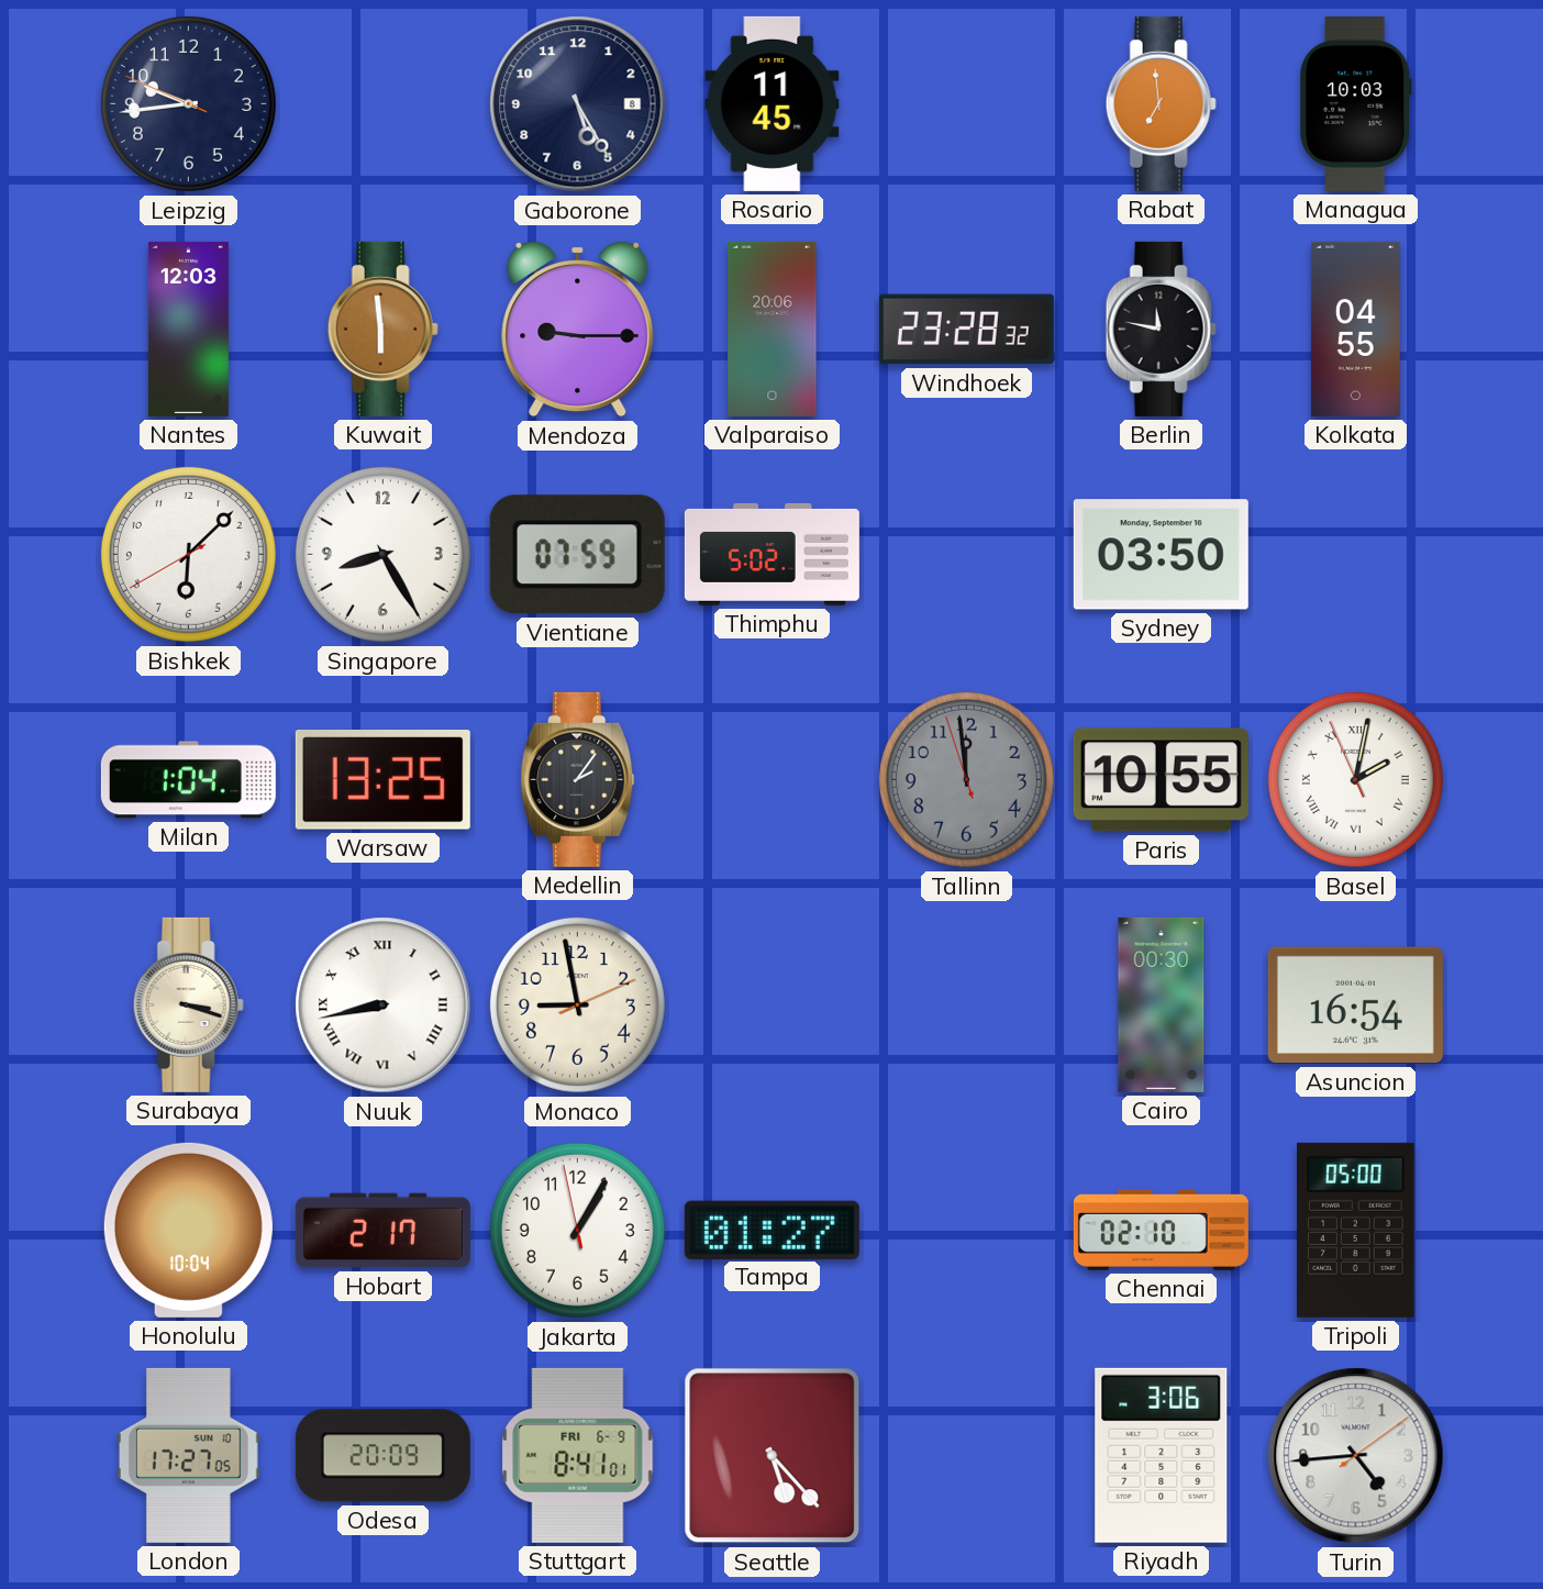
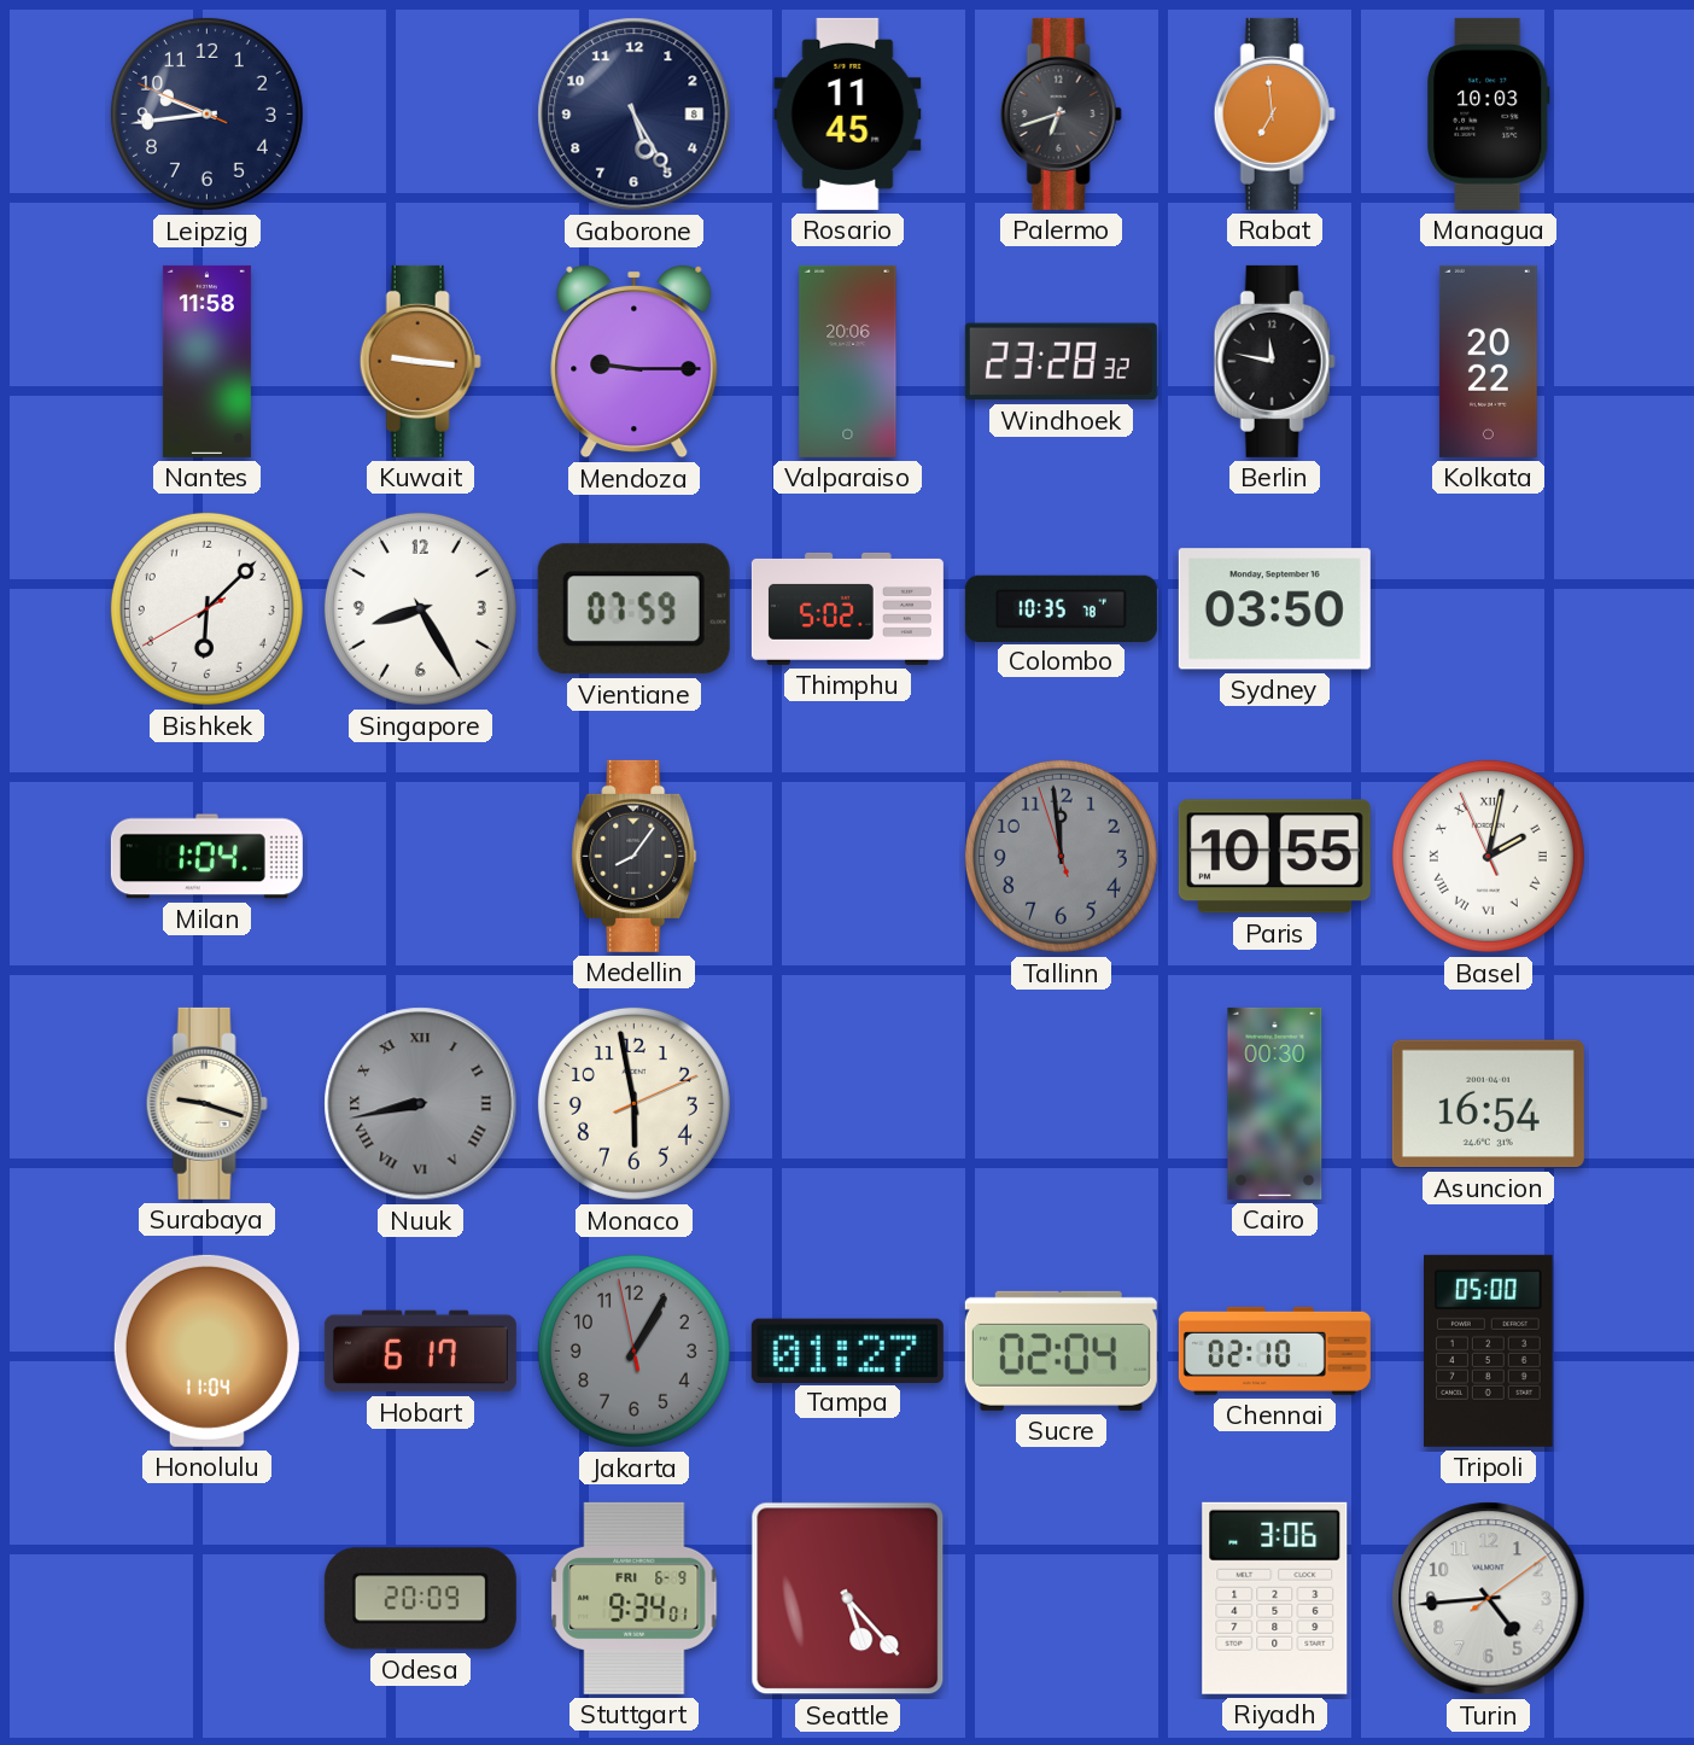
Palermo: none -> 6:42 (1061, 113)
Nantes: 12:03 -> 11:58 (206, 361)
Kuwait: 5:59 -> 9:16 (420, 361)
Kolkata: 04:55 -> 20:22 (1488, 361)
Colombo: none -> 10:35 (1061, 608)
Warsaw: 13:25 -> none (382, 780)
Medellin: 2:06 -> 8:06 (635, 856)
Surabaya: 3:18 -> 9:18 (206, 1103)
Nuuk dial: white -> grey (421, 1104)
Monaco: 8:58 -> 5:58 (633, 1103)
Honolulu: 10:04 -> 11:04 (206, 1350)
Hobart: 2:17 -> 6:17 (420, 1352)
Jakarta dial: white -> grey (633, 1350)
Sucre: none -> 02:04 (1061, 1350)
London: 17:27 -> none (188, 1455)
Stuttgart: 8:41 -> 9:34 (635, 1598)
